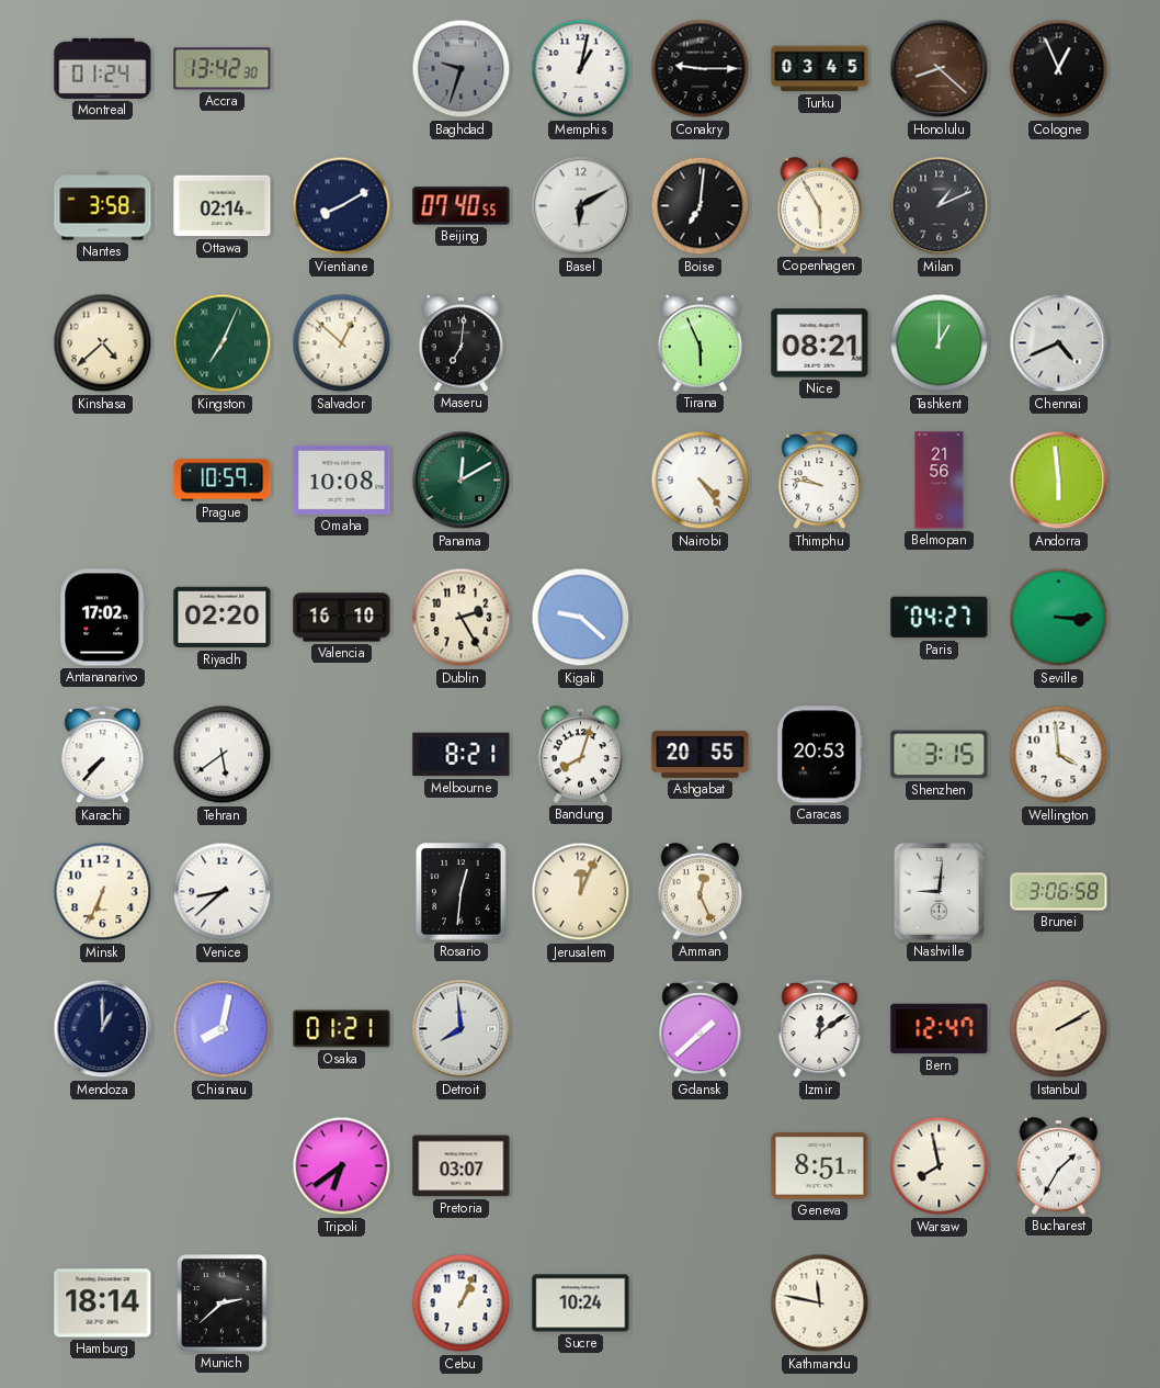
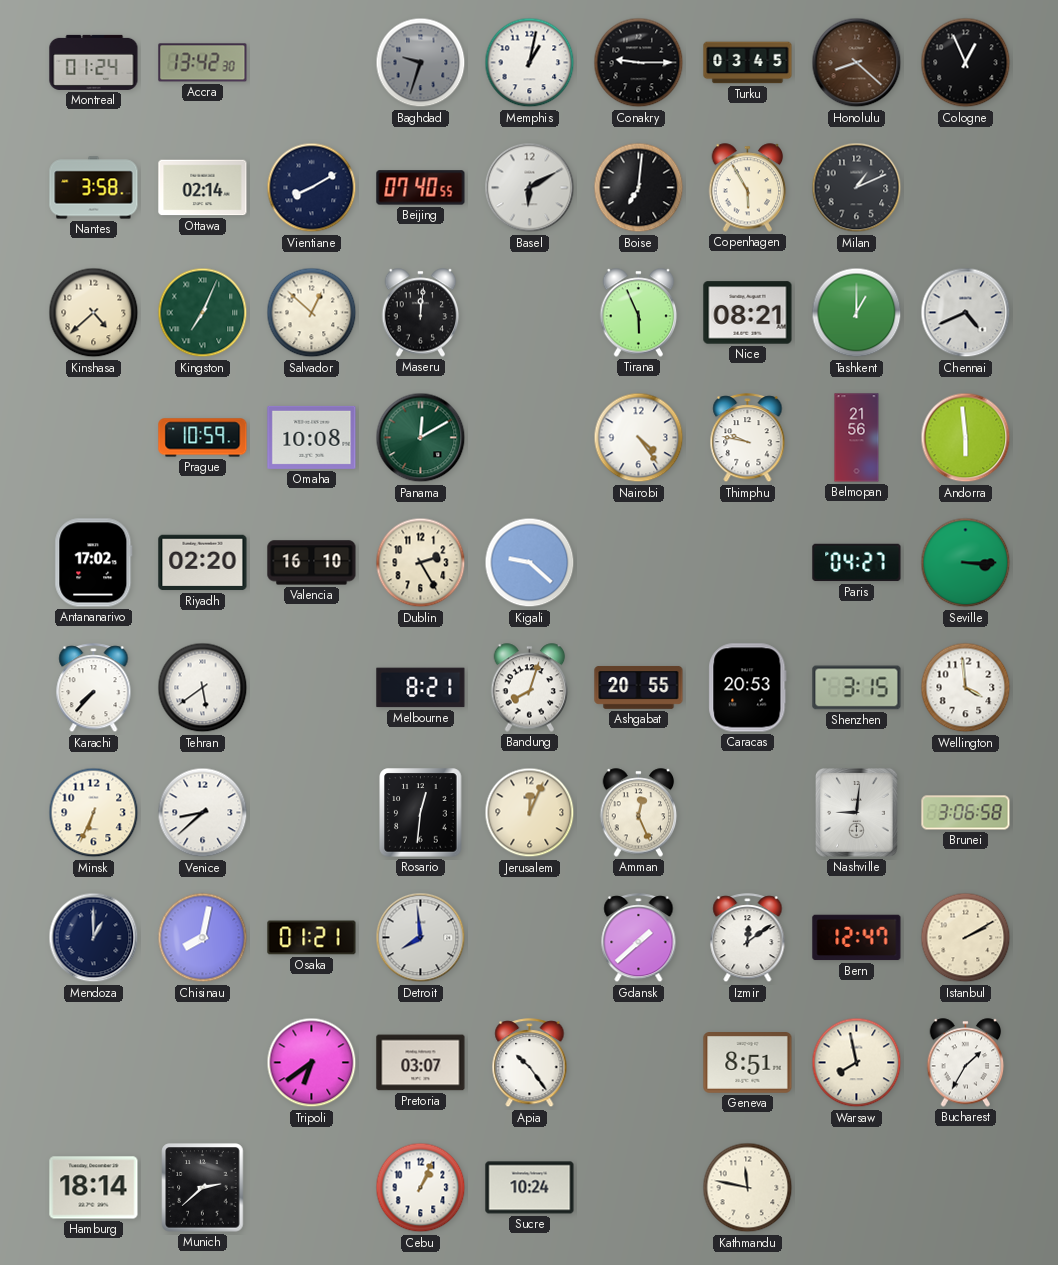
Maseru: 7:01 -> 12:01 (421, 313)
Apia: none -> 10:24 (530, 1063)
